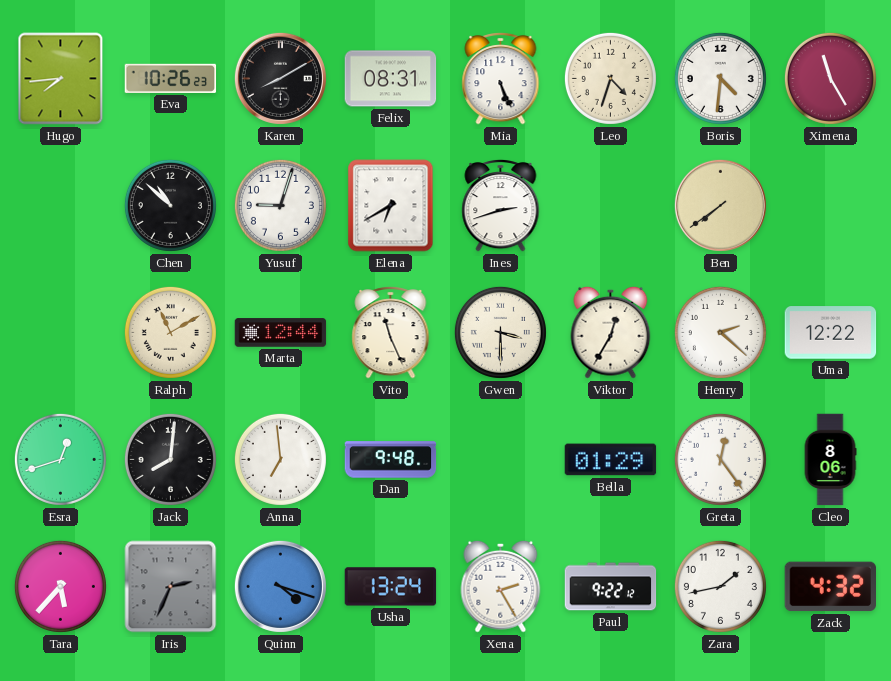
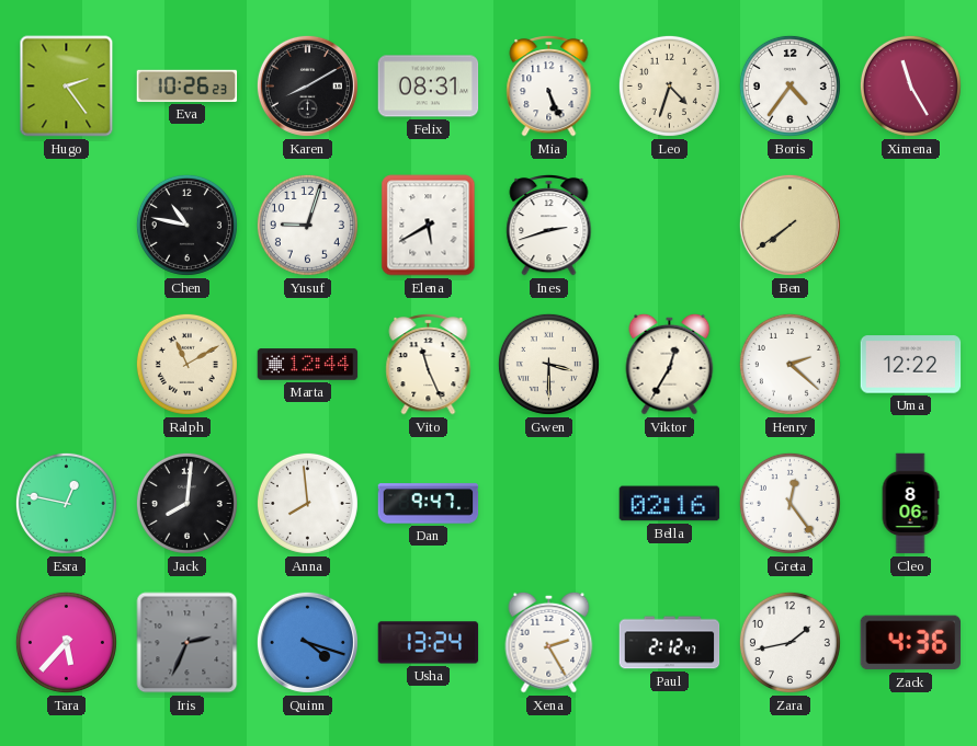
Hugo: 7:44 -> 2:24 (67, 87)
Boris: 4:31 -> 4:36 (789, 85)
Chen: 10:52 -> 10:47 (186, 225)
Elena: 6:40 -> 5:40 (429, 226)
Esra: 12:42 -> 12:47 (66, 503)
Anna: 6:59 -> 7:59 (307, 503)
Dan: 9:48 -> 9:47 (429, 504)
Bella: 01:29 -> 02:16 (670, 504)
Paul: 9:22 -> 2:12 (670, 643)
Zack: 4:32 -> 4:36 (910, 643)
